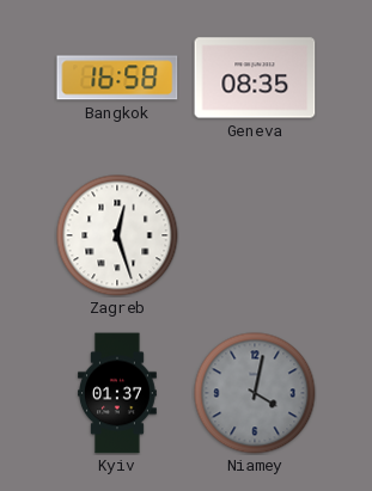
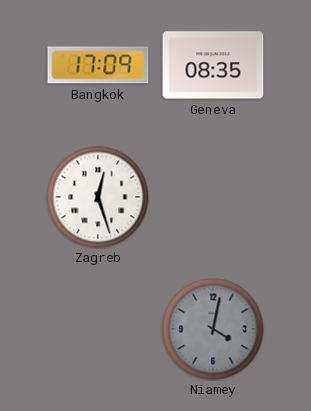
Bangkok: 16:58 -> 17:09 (98, 65)
Kyiv: 01:37 -> none (118, 393)
